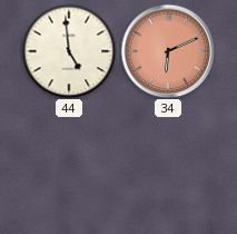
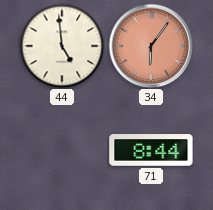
34: 6:11 -> 6:06 (151, 46)
71: none -> 8:44 (151, 150)
